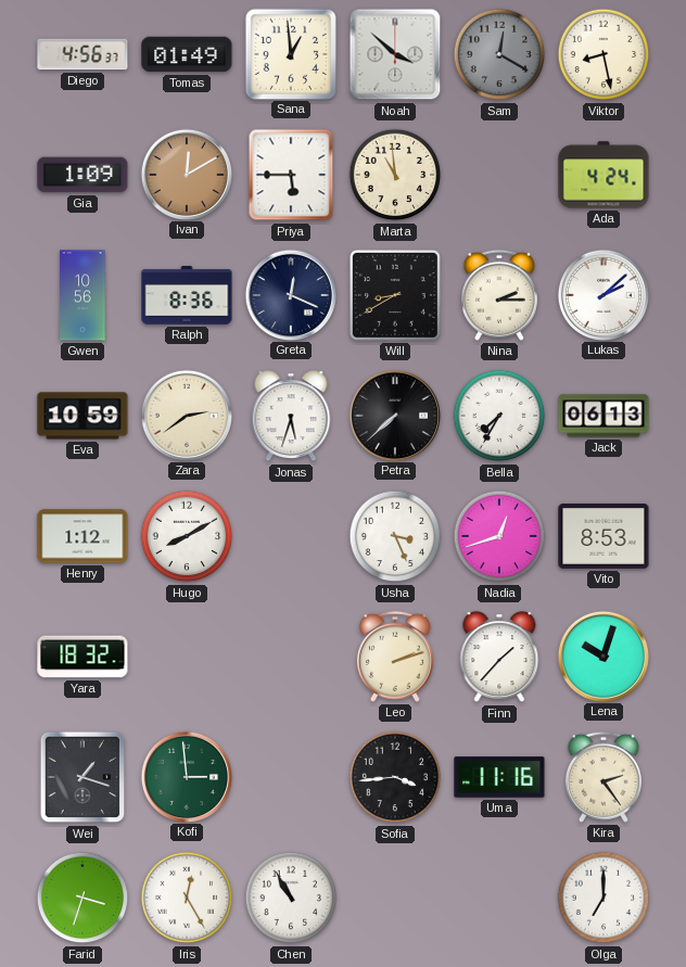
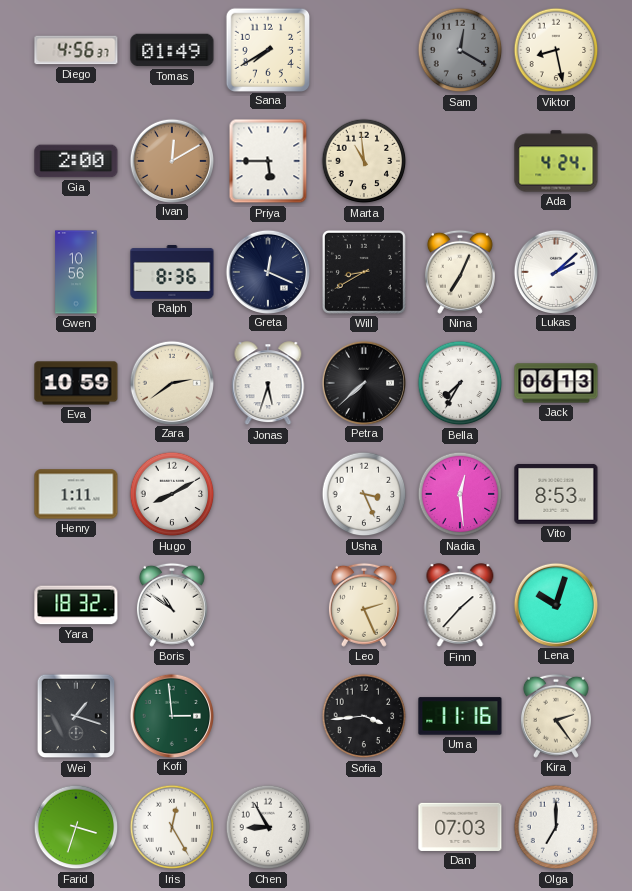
Sana: 12:59 -> 7:40 (267, 49)
Noah: 3:52 -> none (395, 54)
Gia: 1:09 -> 2:00 (76, 161)
Nina: 2:15 -> 7:04 (460, 272)
Henry: 1:12 -> 1:11 (76, 494)
Nadia: 12:42 -> 12:29 (460, 494)
Boris: none -> 10:51 (172, 605)
Leo: 2:12 -> 2:26 (364, 605)
Chen: 10:55 -> 8:55 (268, 827)
Dan: none -> 07:03 (460, 827)
